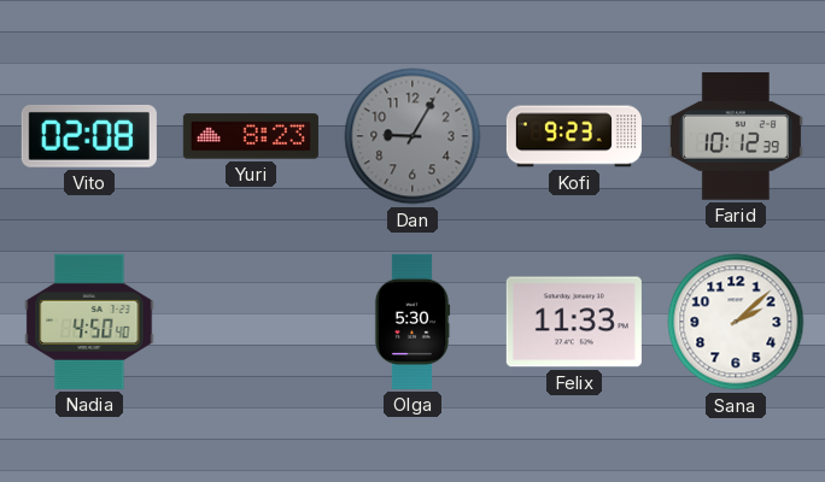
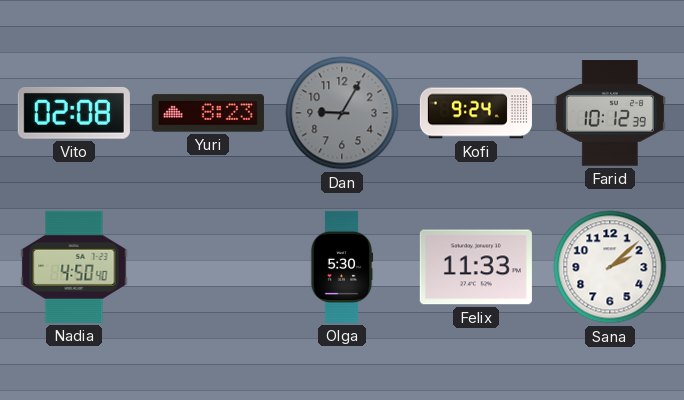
Kofi: 9:23 -> 9:24 (476, 113)
